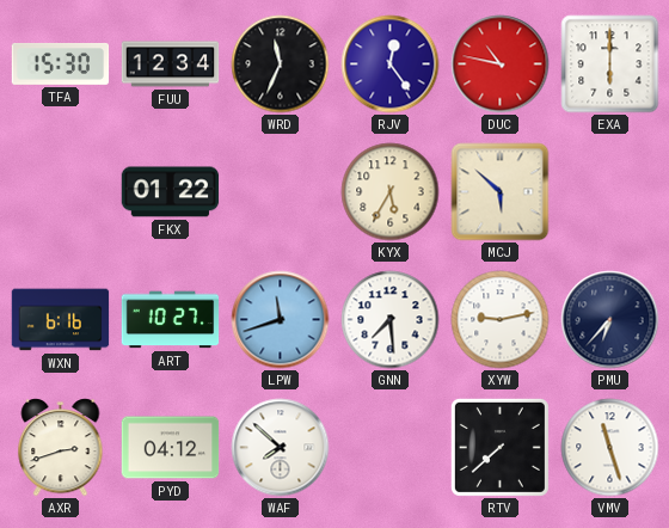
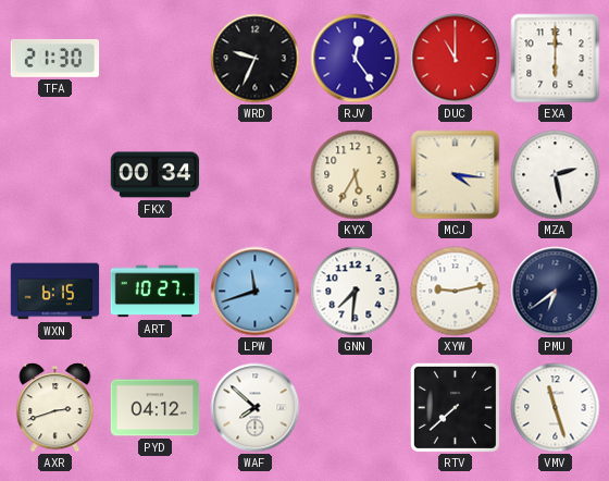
TFA: 15:30 -> 21:30 (55, 58)
FUU: 12:34 -> none (171, 65)
WRD: 11:34 -> 9:34 (256, 59)
DUC: 10:47 -> 11:00 (456, 59)
FKX: 01:22 -> 00:34 (156, 175)
MCJ: 5:52 -> 4:16 (456, 175)
MZA: none -> 2:28 (556, 175)
WXN: 6:16 -> 6:15 (55, 292)
GNN: 7:29 -> 7:31 (356, 292)
PMU: 6:37 -> 6:39 (556, 292)
